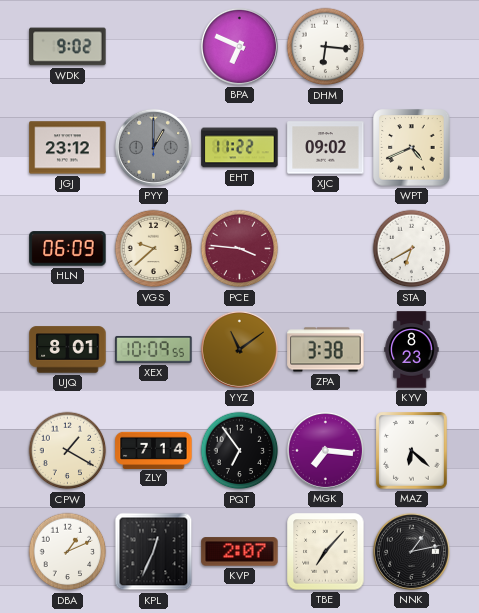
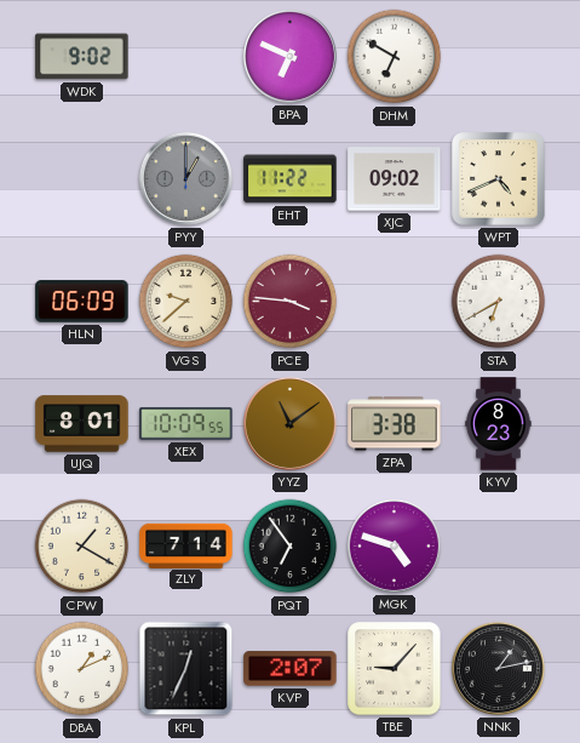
DHM: 6:16 -> 6:50 (395, 57)
JGJ: 23:12 -> none (68, 148)
MGK: 7:16 -> 4:48 (394, 545)
MAZ: 6:22 -> none (412, 451)
TBE: 7:07 -> 9:07 (395, 669)
